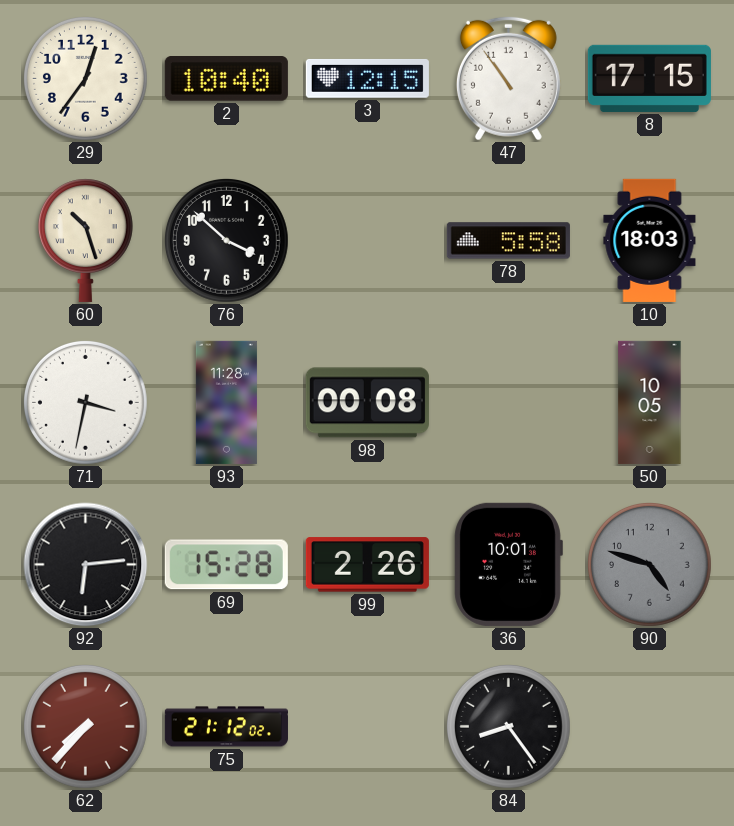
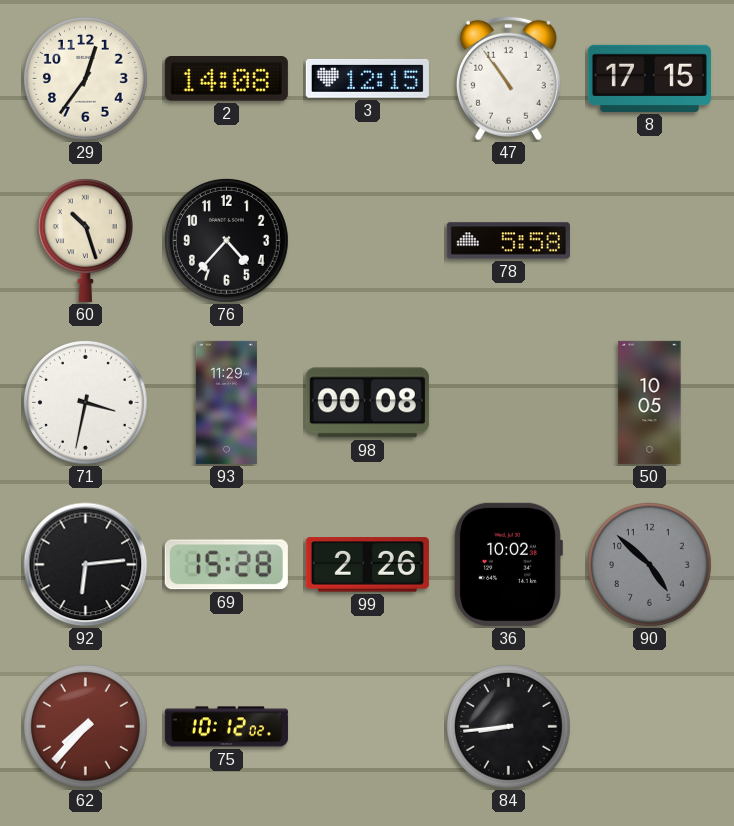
2: 10:40 -> 14:08 (226, 79)
76: 3:52 -> 4:37 (227, 241)
10: 18:03 -> none (650, 240)
93: 11:28 -> 11:29 (226, 402)
36: 10:01 -> 10:02 (508, 564)
90: 4:48 -> 4:52 (650, 565)
75: 21:12 -> 10:12 (226, 727)
84: 8:24 -> 8:44 (509, 727)
